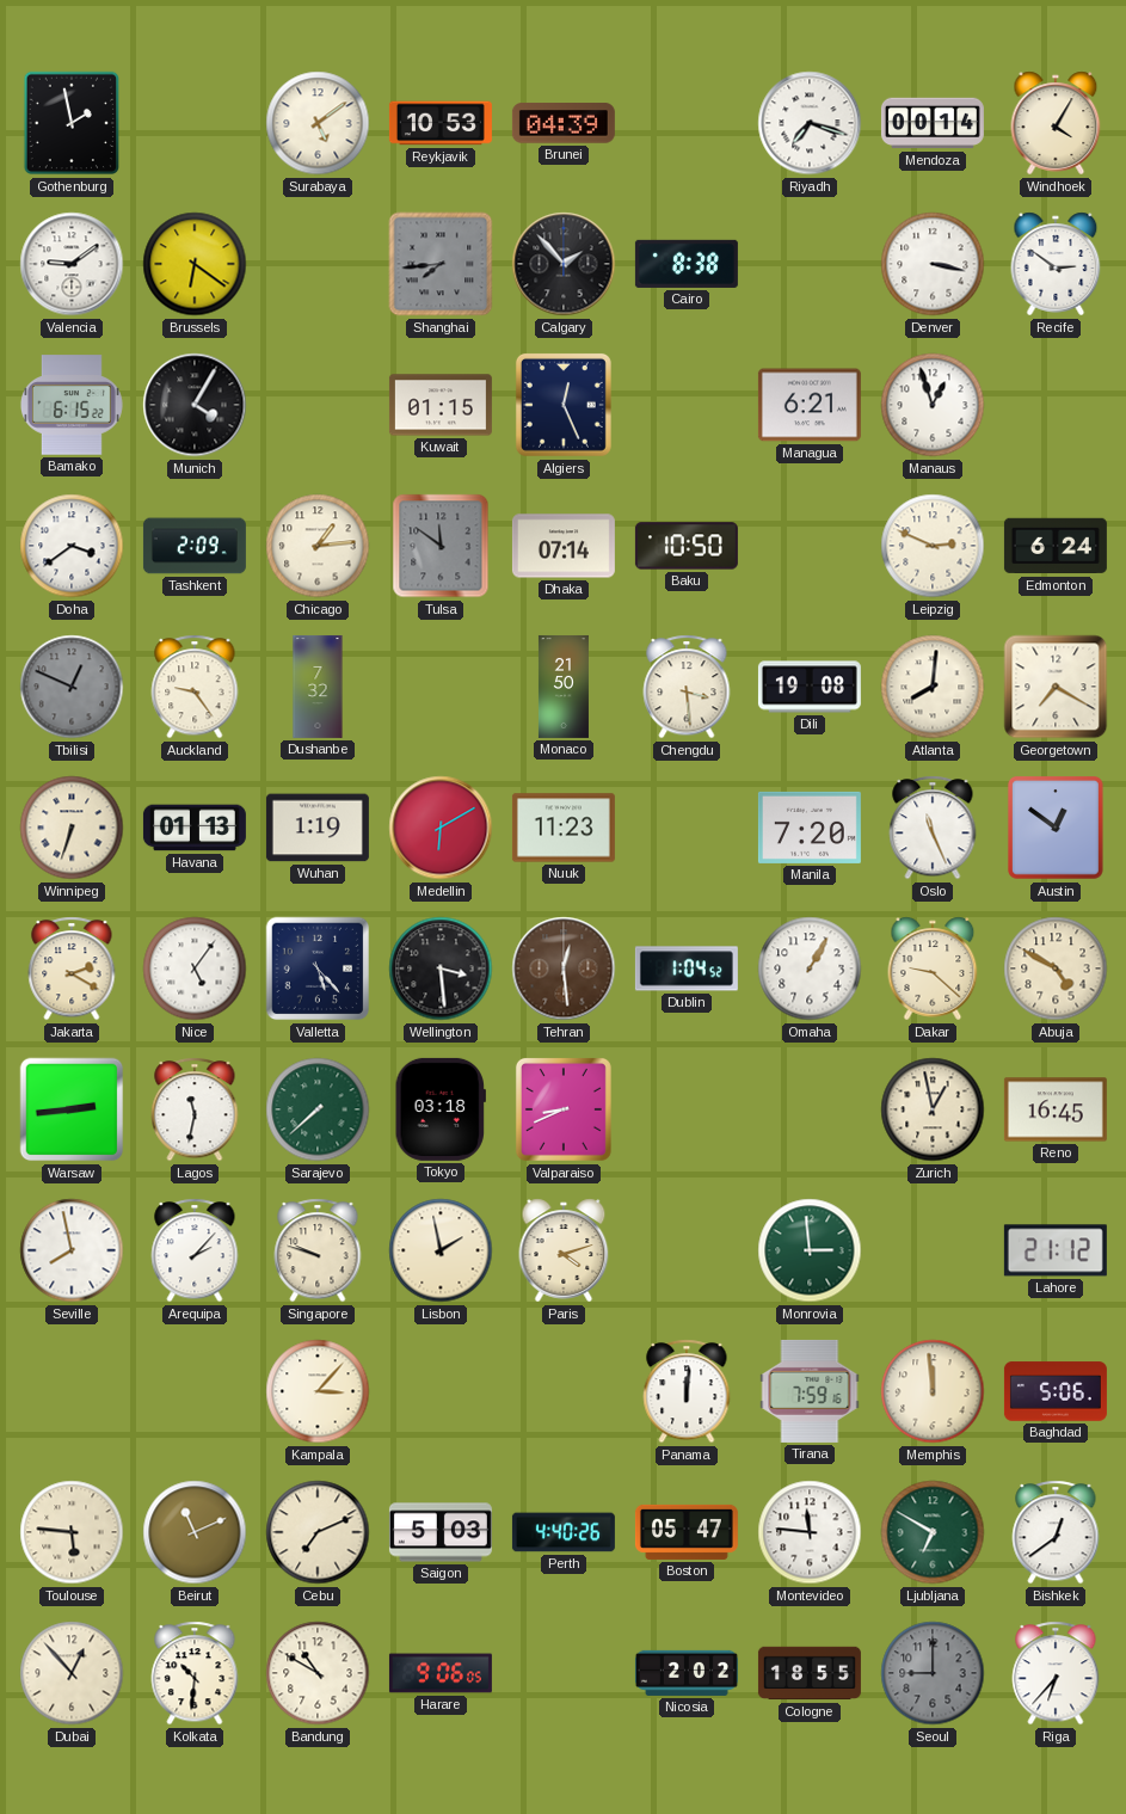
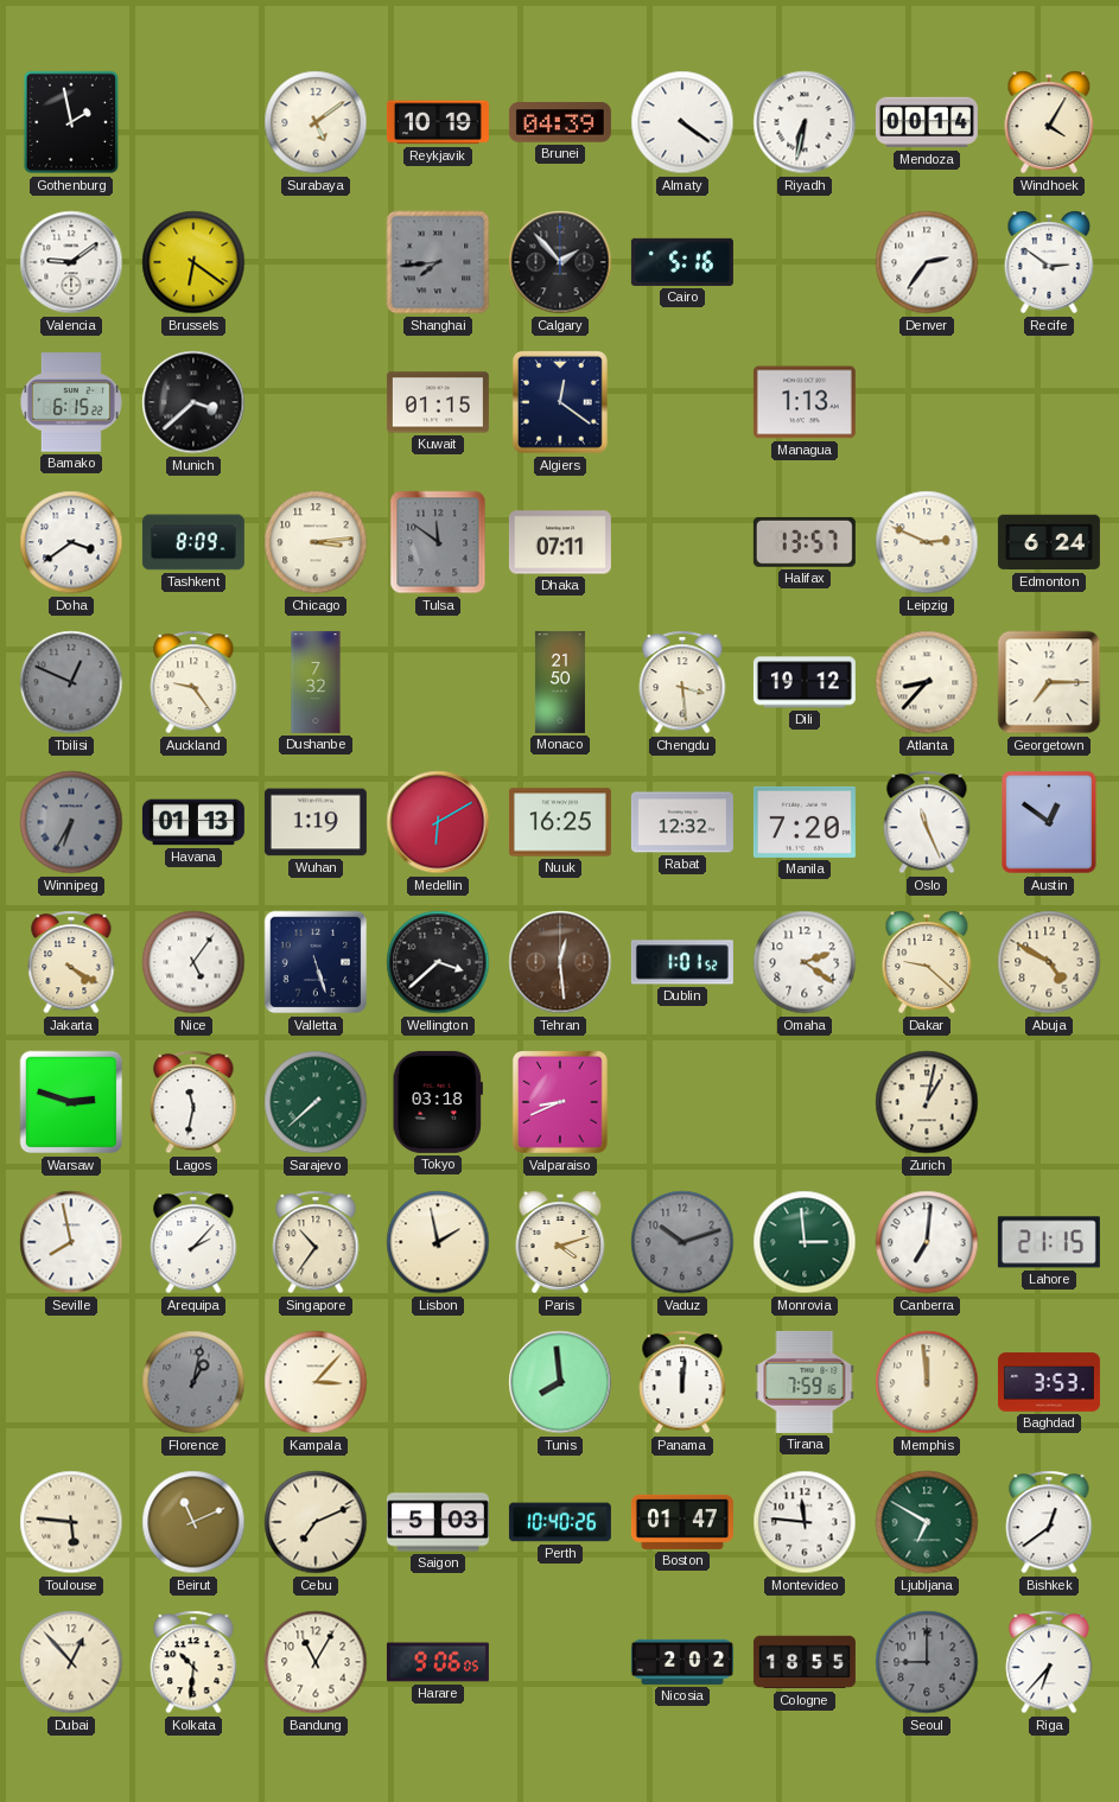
Reykjavik: 10:53 -> 10:19 (438, 122)
Almaty: none -> 4:21 (682, 122)
Riyadh: 7:18 -> 6:32 (805, 122)
Cairo: 8:38 -> 5:16 (682, 262)
Denver: 3:17 -> 2:36 (927, 262)
Munich: 4:05 -> 3:38 (193, 402)
Algiers: 12:26 -> 12:21 (560, 402)
Managua: 6:21 -> 1:13 (805, 402)
Manaus: 12:57 -> none (933, 405)
Tashkent: 2:09 -> 8:09 (193, 542)
Chicago: 1:14 -> 3:14 (316, 542)
Dhaka: 07:14 -> 07:11 (560, 542)
Baku: 10:50 -> none (687, 546)
Halifax: none -> 13:57 (805, 542)
Dili: 19:08 -> 19:12 (805, 682)
Atlanta: 8:01 -> 8:37 (927, 682)
Georgetown: 7:20 -> 7:15 (1049, 682)
Winnipeg: 6:33 -> 6:35 (71, 822)
Winnipeg dial: cream -> grey (71, 822)
Nuuk: 11:23 -> 16:25 (560, 822)
Rabat: none -> 12:32 (682, 822)
Jakarta: 2:20 -> 4:20 (71, 962)
Valletta: 5:23 -> 5:27 (316, 962)
Wellington: 3:29 -> 3:38 (438, 962)
Dublin: 1:04 -> 1:01 (682, 962)
Omaha: 1:05 -> 2:21 (805, 962)
Warsaw: 2:44 -> 2:48 (71, 1102)
Zurich: 12:58 -> 1:02 (927, 1102)
Reno: 16:45 -> none (1056, 1109)
Singapore: 9:48 -> 10:36 (316, 1242)
Vaduz: none -> 10:12 (682, 1242)
Canberra: none -> 7:01 (927, 1242)
Lahore: 21:12 -> 21:15 (1049, 1242)
Florence: none -> 1:02 (193, 1382)
Tunis: none -> 7:59 (560, 1382)
Baghdad: 5:06 -> 3:53 (1049, 1382)
Perth: 4:40 -> 10:40 (560, 1522)
Boston: 05:47 -> 01:47 (682, 1522)
Bandung: 10:50 -> 11:05 (316, 1662)
